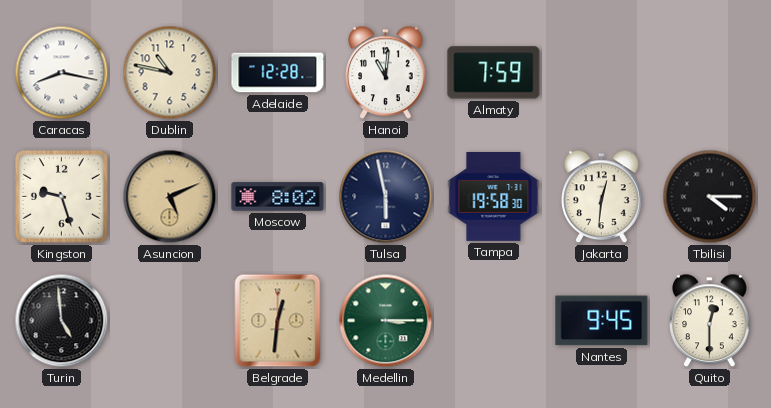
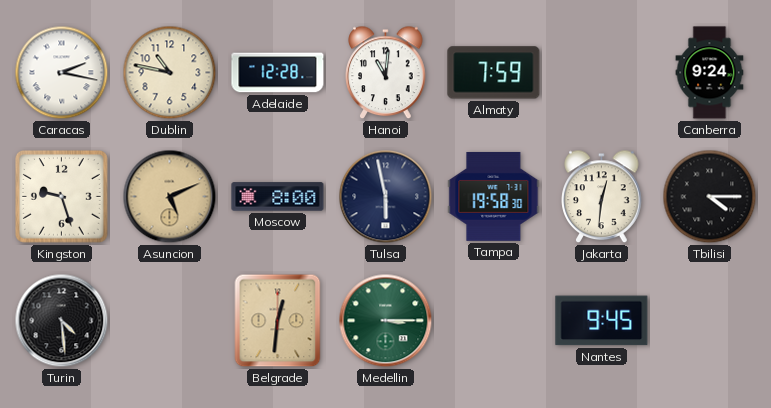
Caracas: 8:17 -> 2:17 (62, 73)
Canberra: none -> 9:24 (710, 73)
Moscow: 8:02 -> 8:00 (278, 197)
Turin: 4:59 -> 4:29 (62, 321)
Quito: 12:30 -> none (710, 321)
